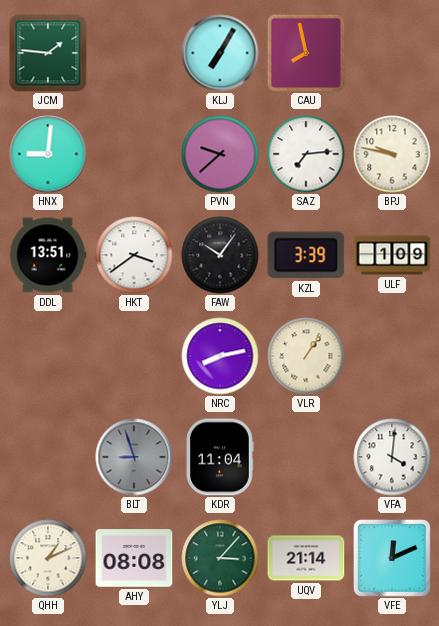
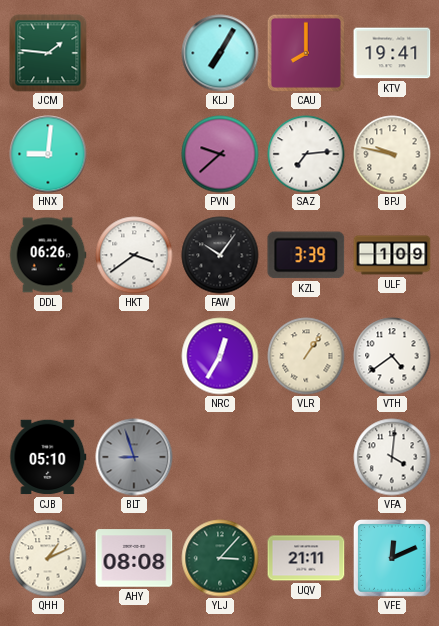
CAU: 7:58 -> 8:00 (306, 53)
KTV: none -> 19:41 (392, 53)
DDL: 13:51 -> 06:26 (48, 255)
NRC: 8:13 -> 12:35 (220, 356)
VTH: none -> 4:39 (392, 356)
CJB: none -> 05:10 (48, 457)
KDR: 11:04 -> none (220, 457)
UQV: 21:14 -> 21:11 (306, 558)
